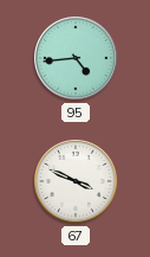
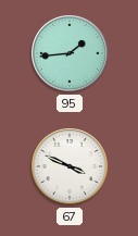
95: 4:44 -> 1:44 (71, 54)
